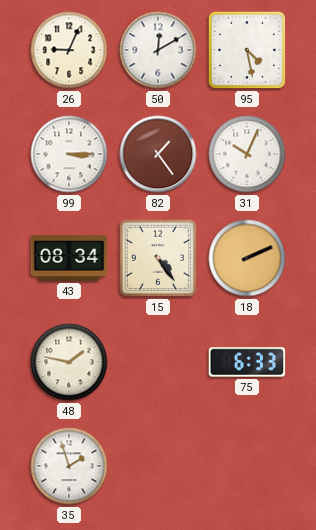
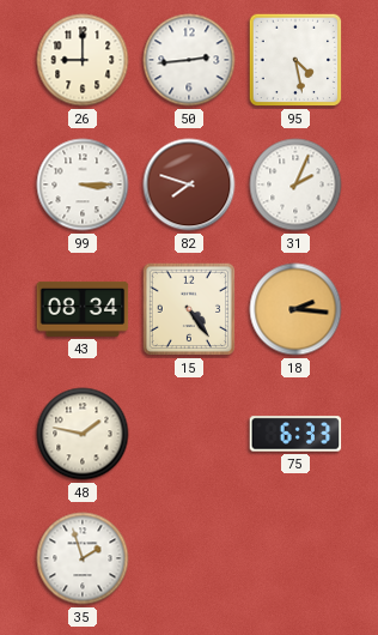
26: 9:04 -> 9:00 (83, 60)
50: 12:10 -> 2:44 (189, 60)
82: 1:24 -> 7:48 (189, 185)
31: 10:04 -> 2:04 (295, 185)
18: 2:11 -> 2:16 (295, 309)
